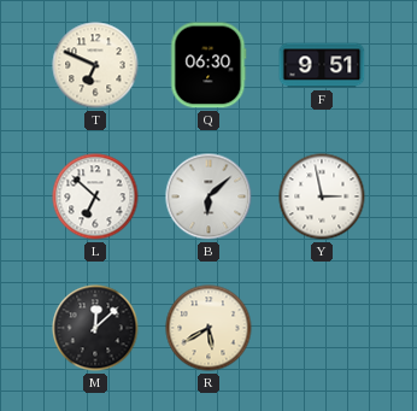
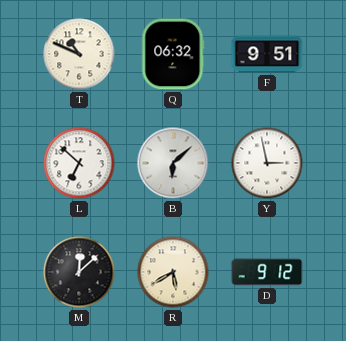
T: 6:49 -> 10:49 (79, 54)
Q: 06:30 -> 06:32 (173, 54)
D: none -> 9:12 (267, 272)
